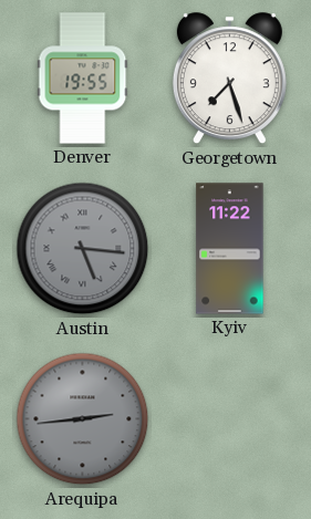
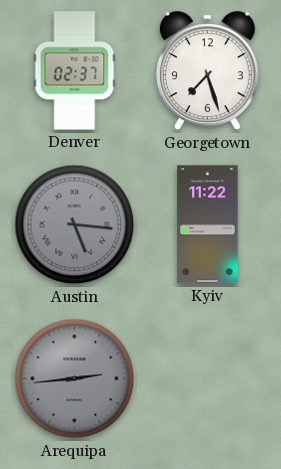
Denver: 19:55 -> 02:37 (75, 71)
